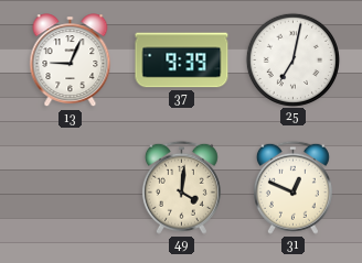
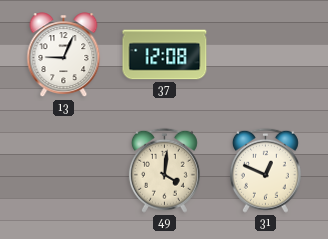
37: 9:39 -> 12:08 (165, 55)
25: 7:02 -> none (292, 59)
